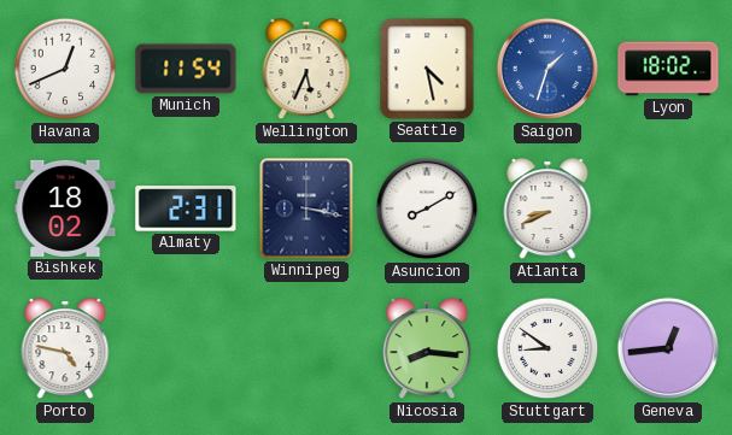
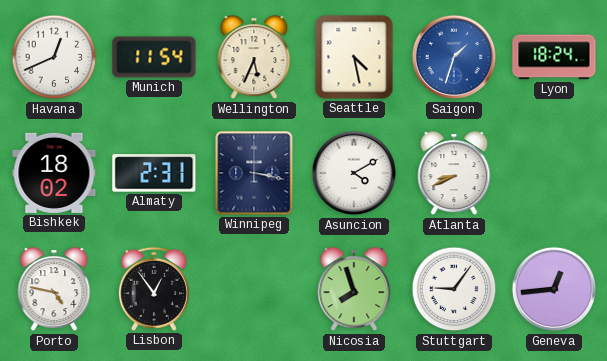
Lyon: 18:02 -> 18:24 (554, 57)
Asuncion: 8:10 -> 4:10 (354, 173)
Lisbon: none -> 12:54 (154, 289)
Nicosia: 8:16 -> 7:57 (354, 290)
Stuttgart: 8:51 -> 9:06 (454, 289)
